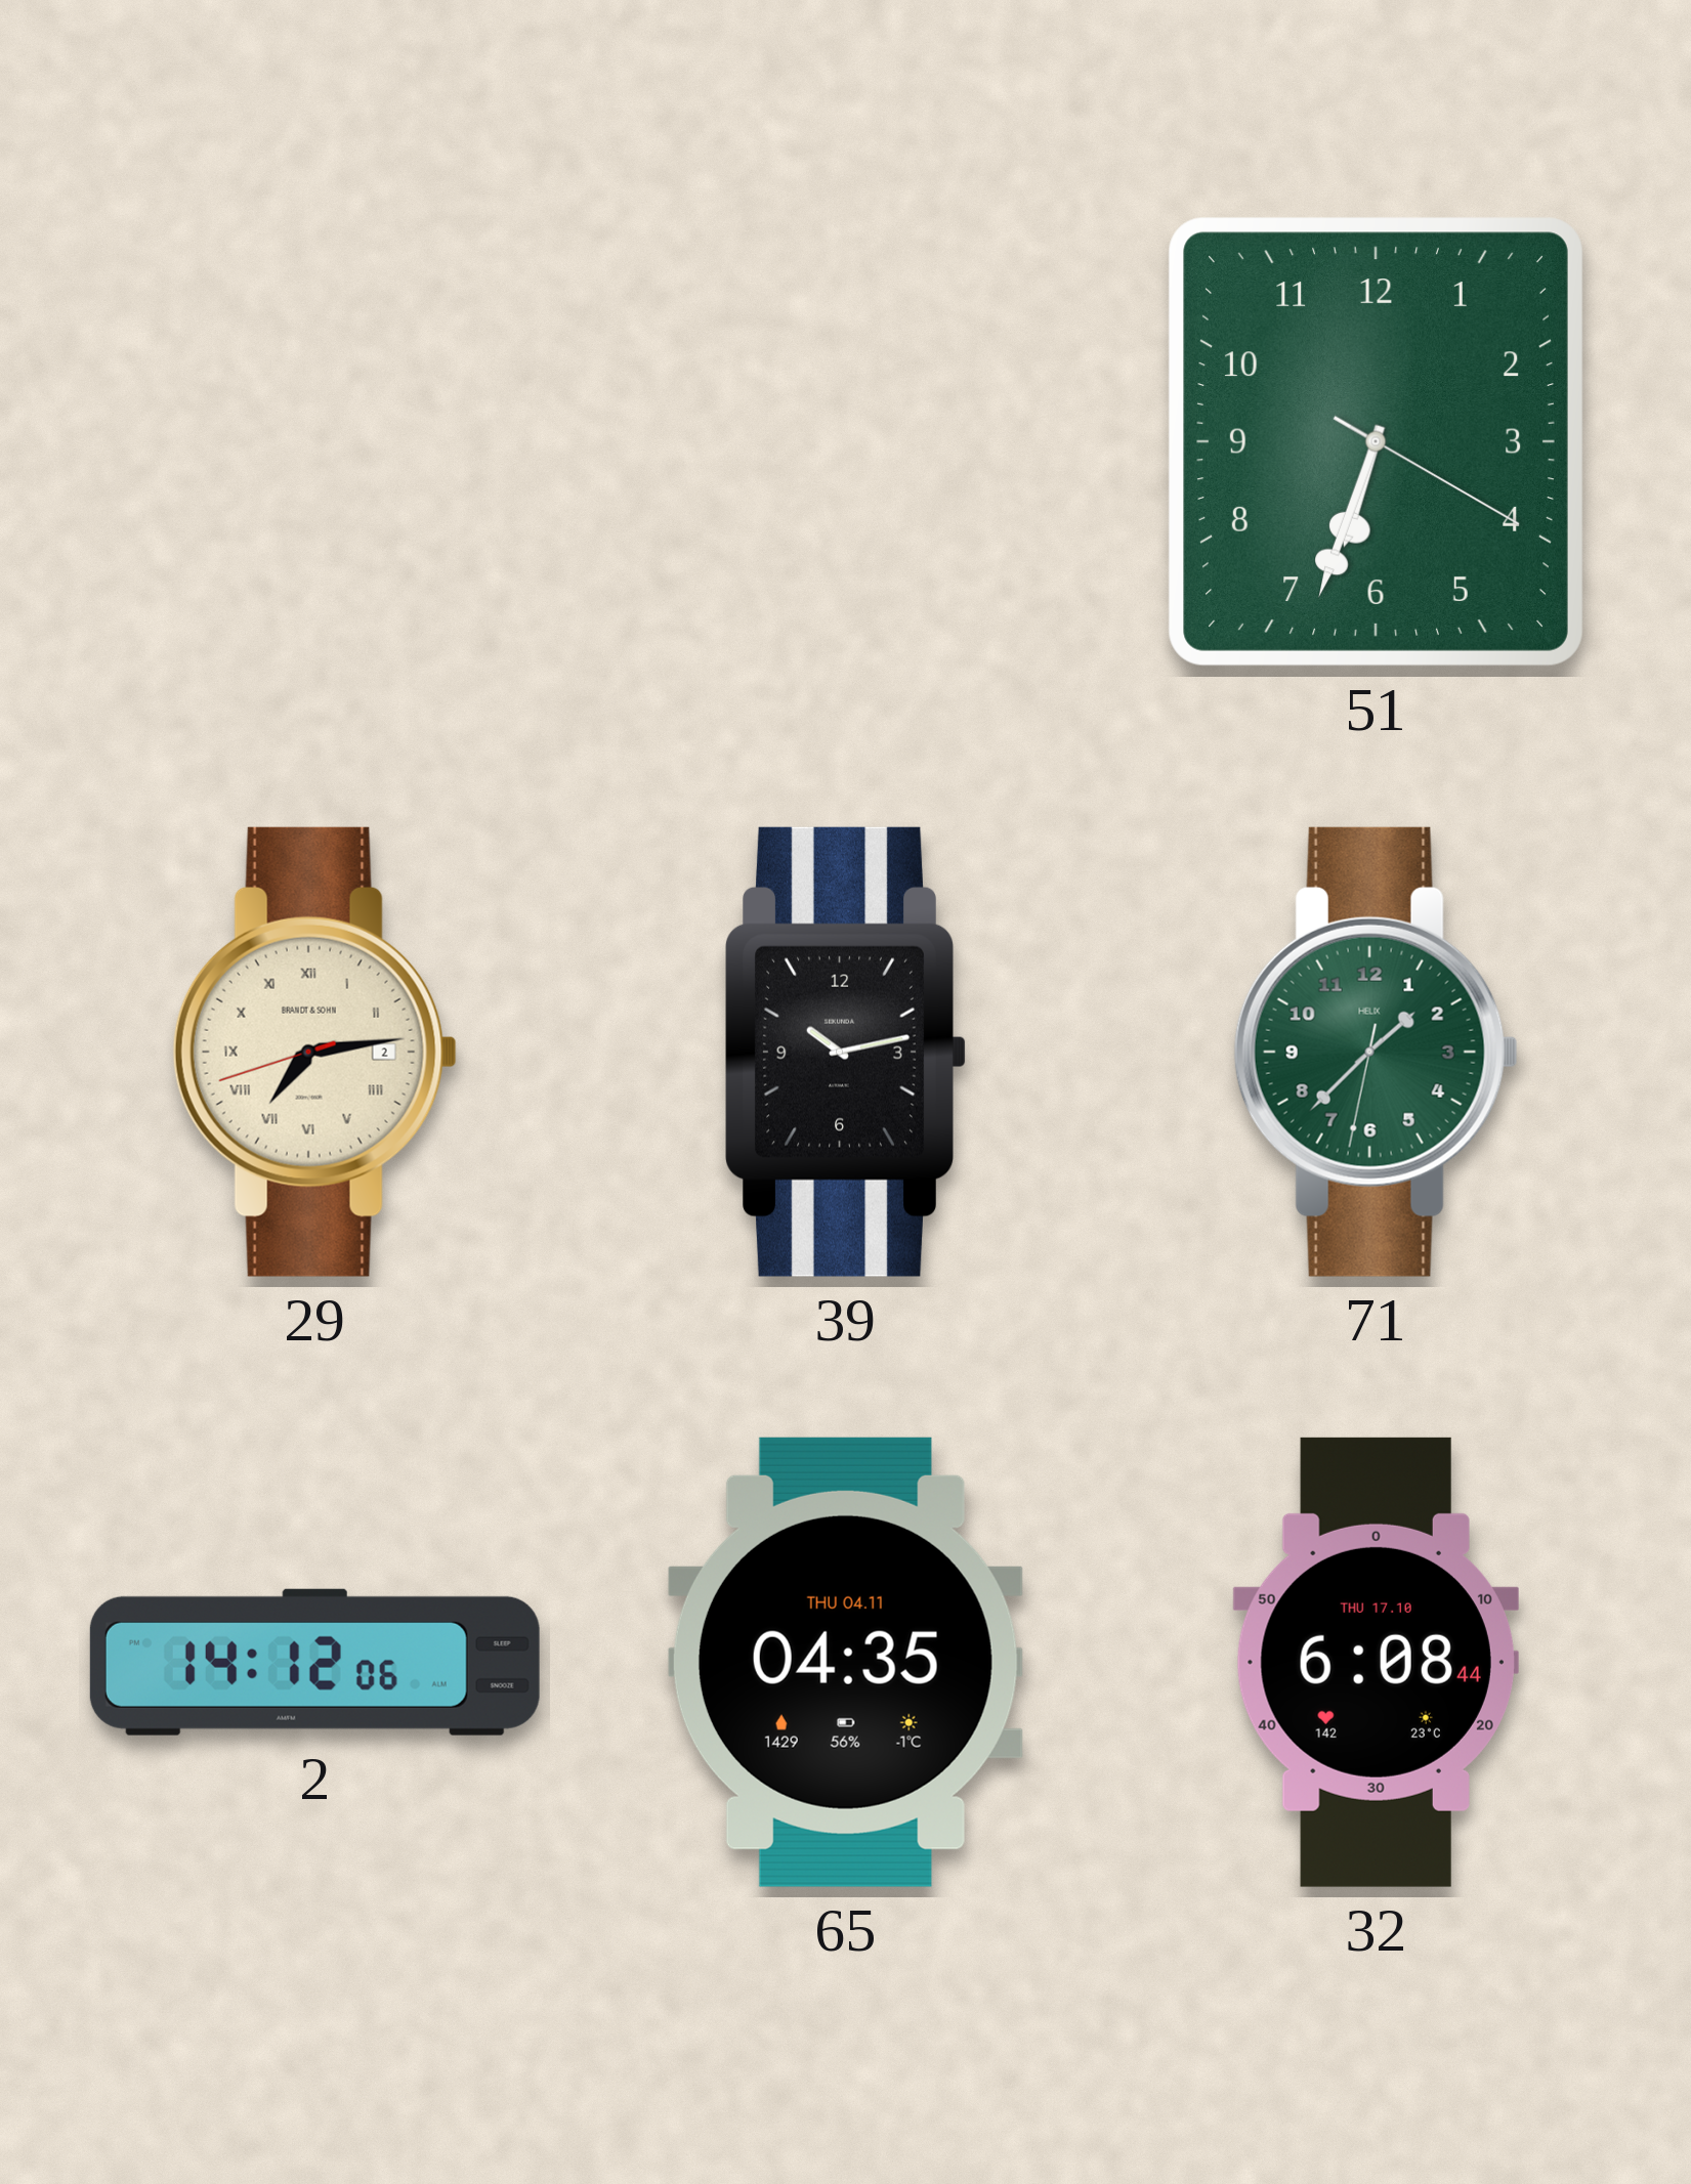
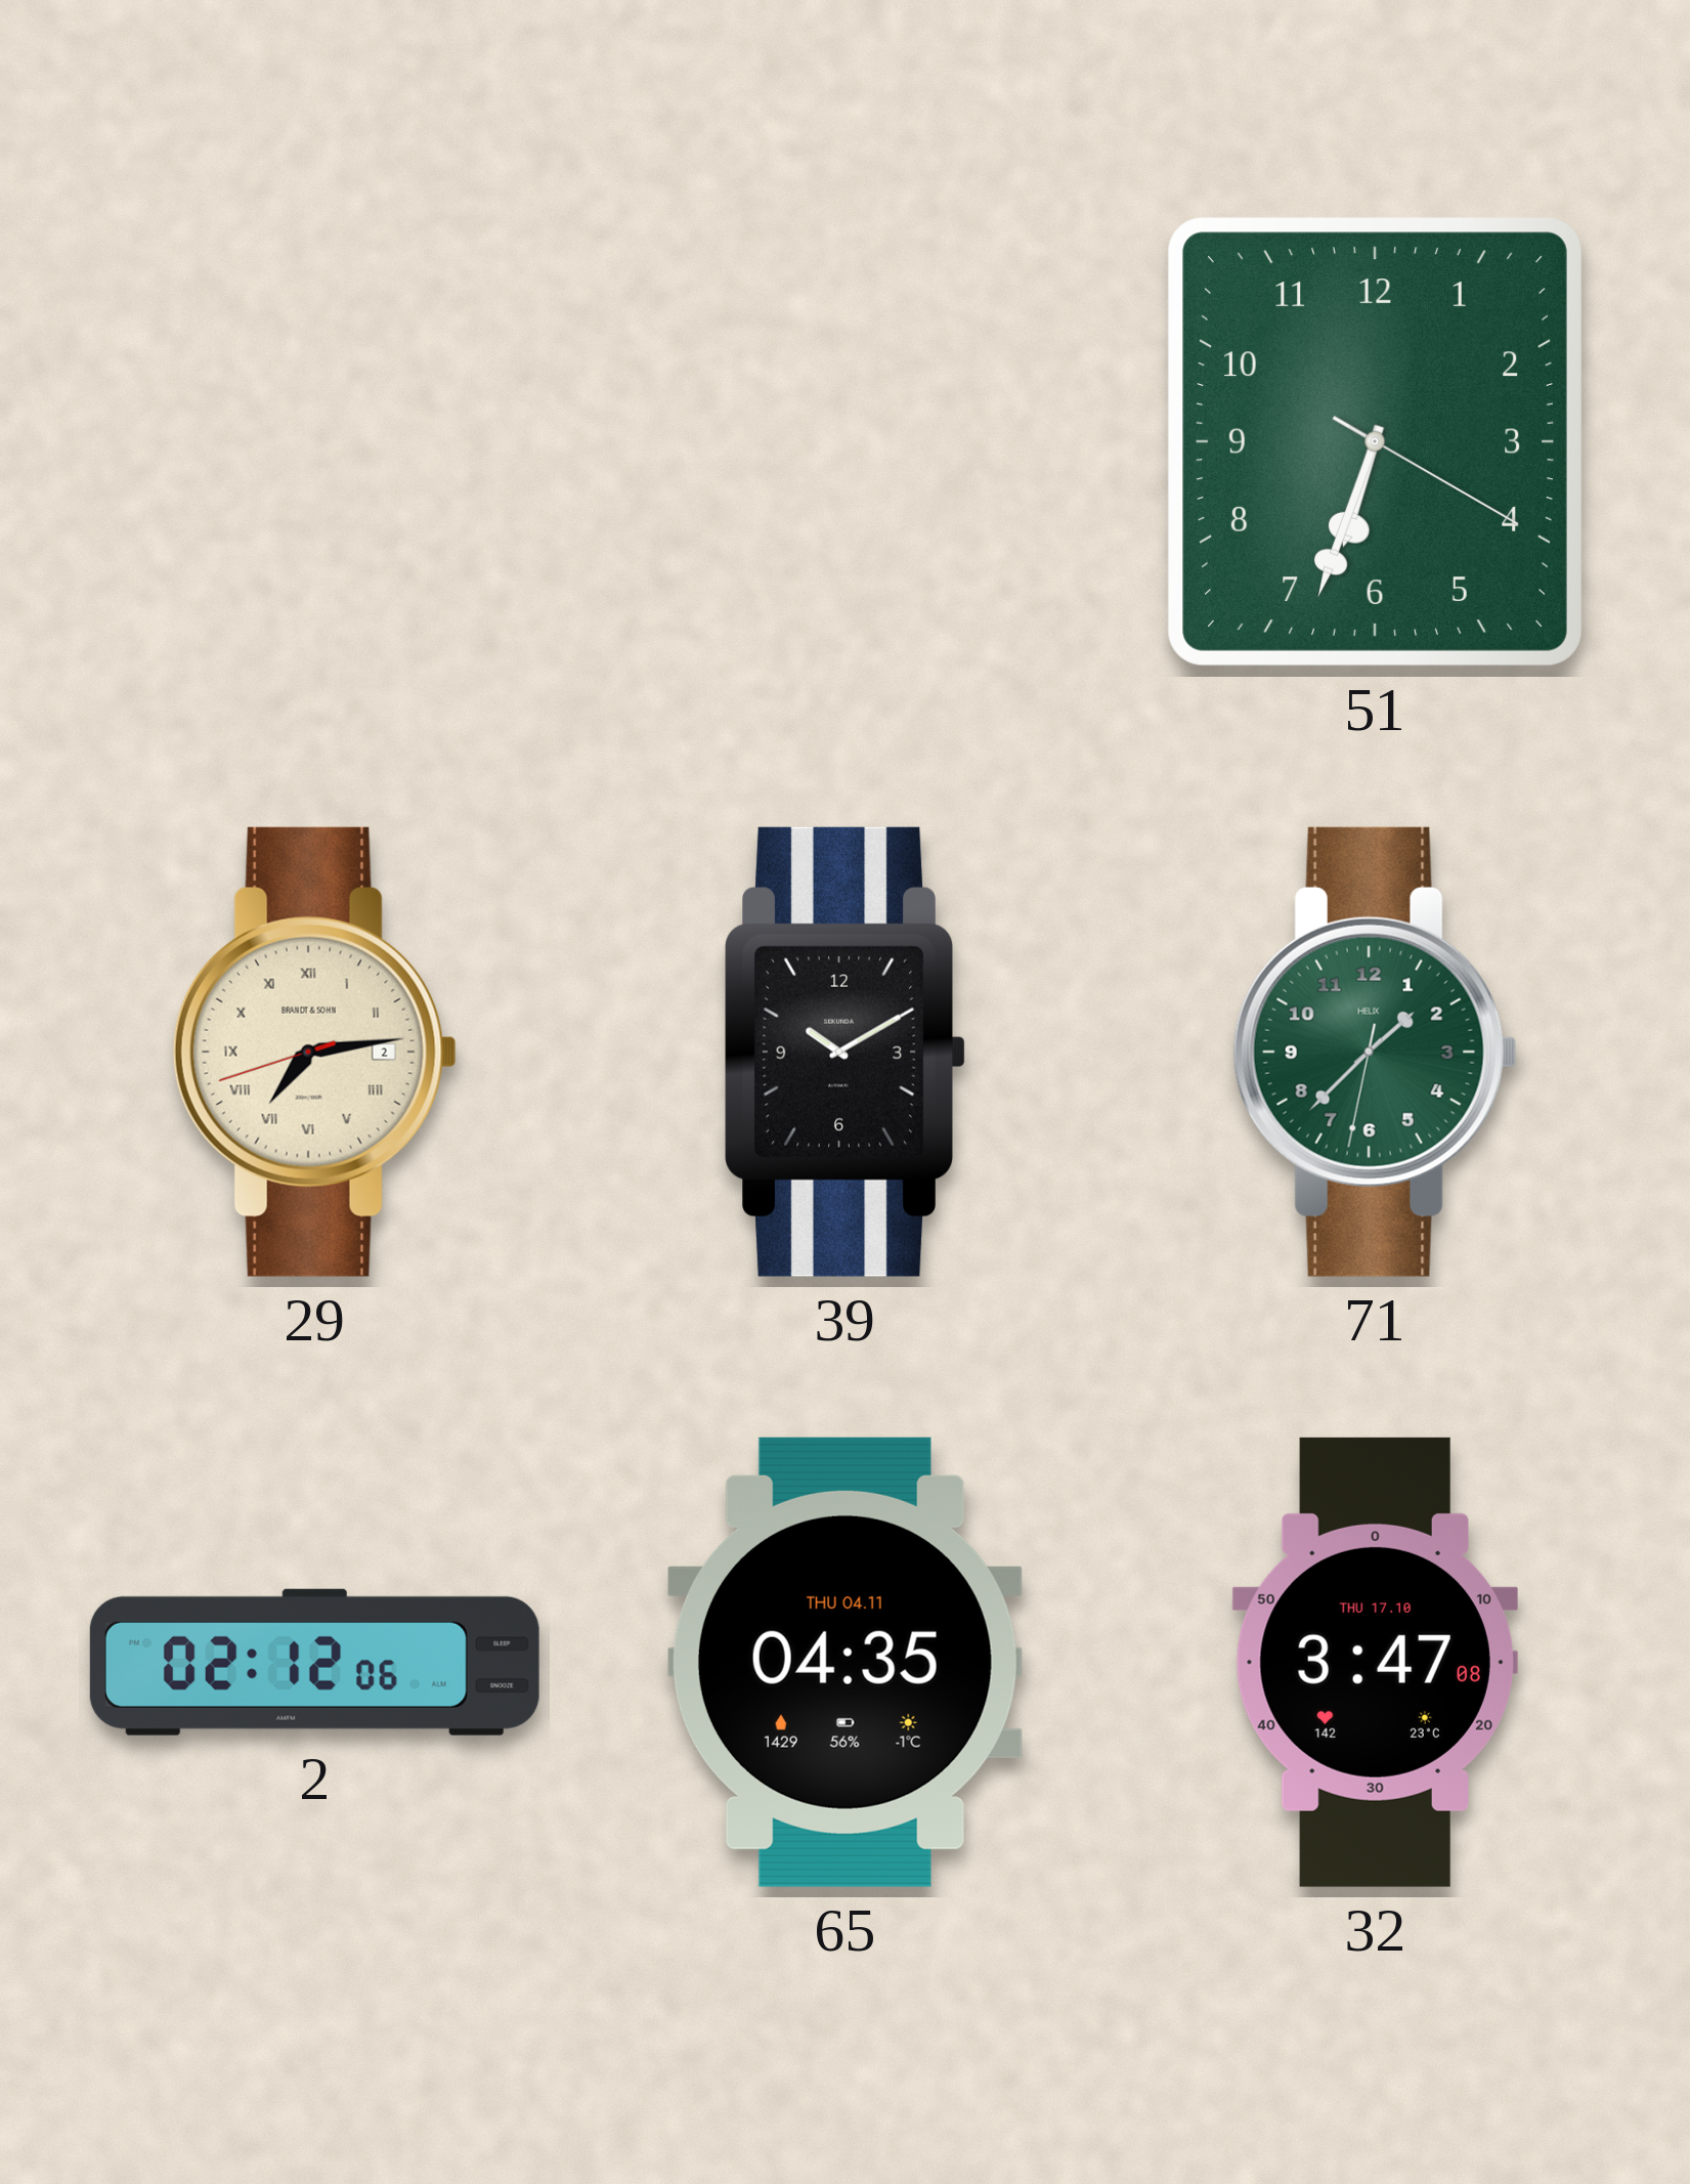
39: 10:13 -> 10:10 (846, 1052)
2: 14:12 -> 02:12 (314, 1662)
32: 6:08 -> 3:47 (1375, 1662)
